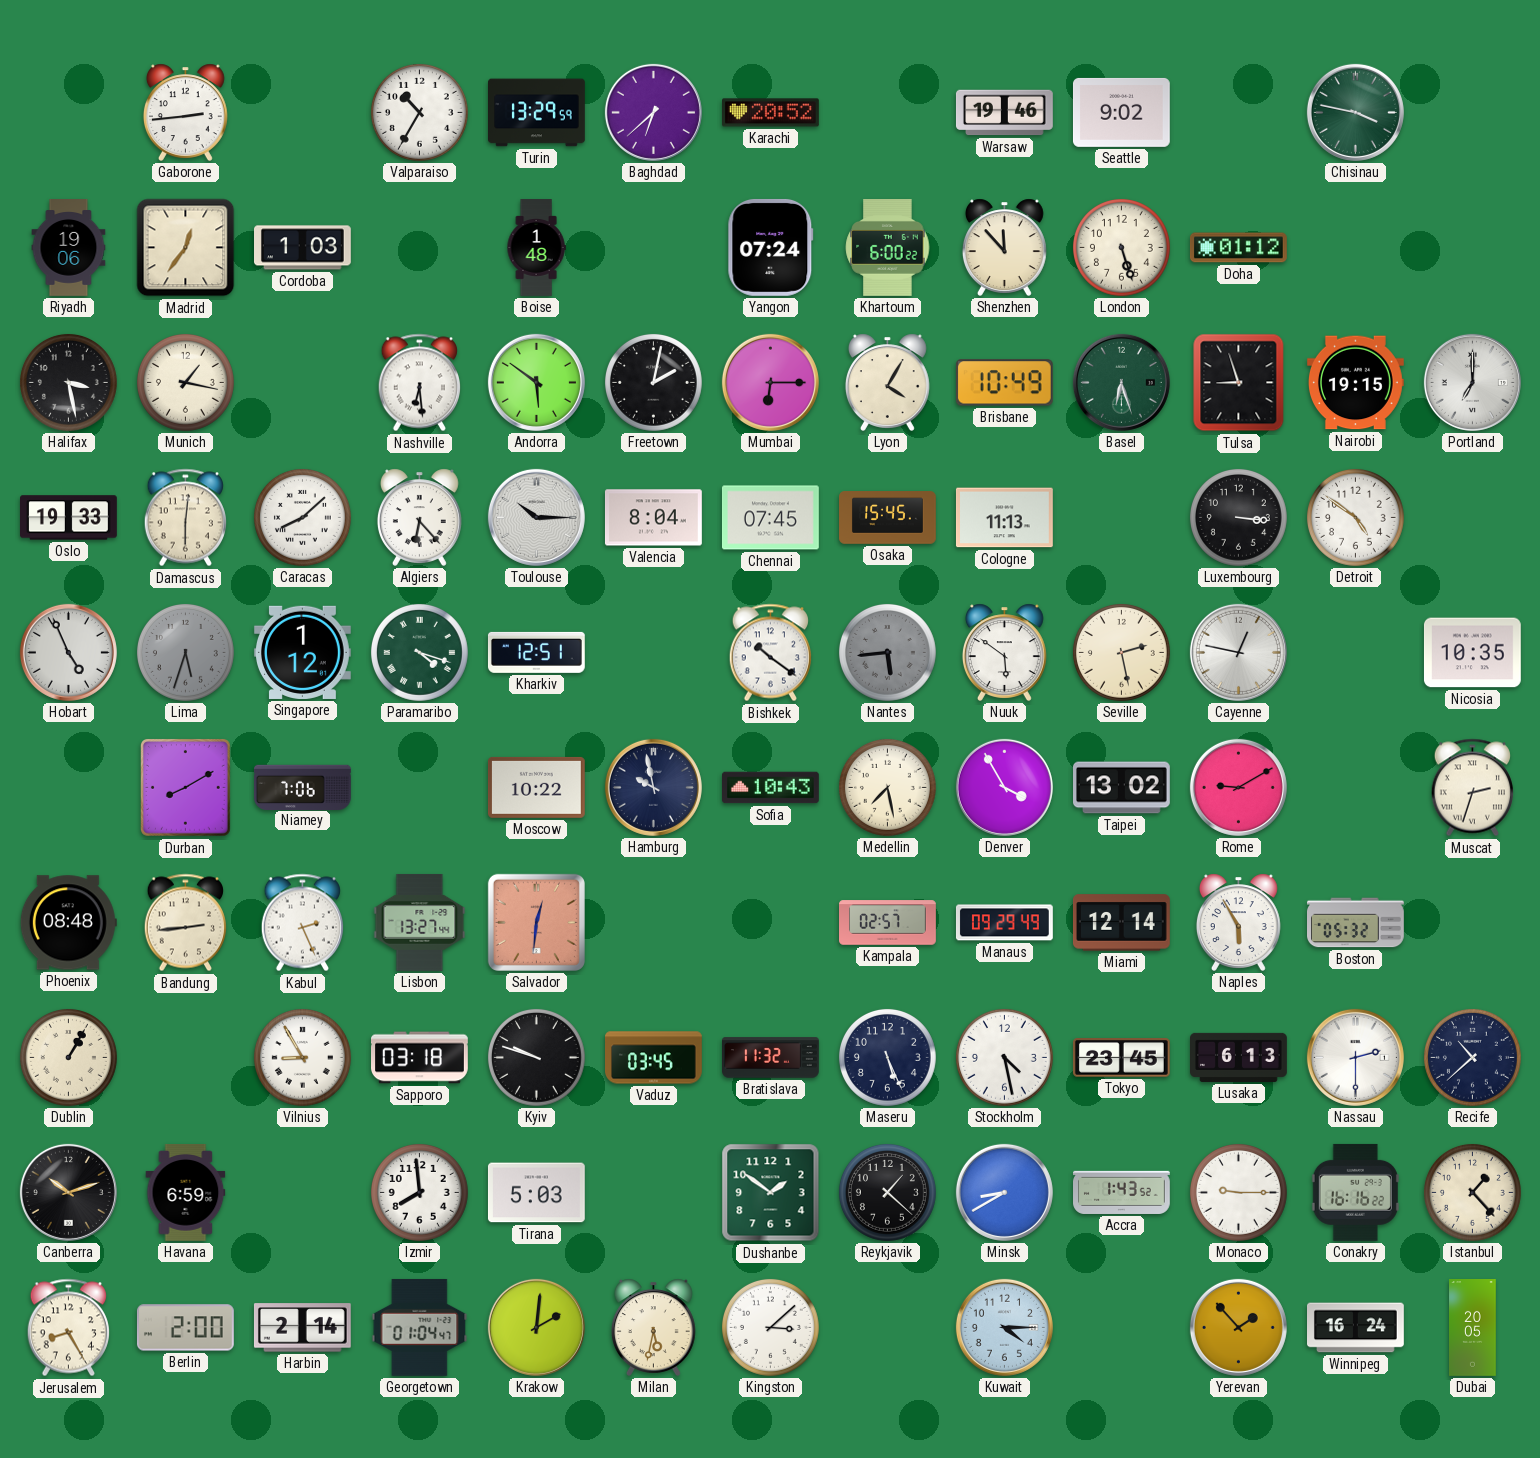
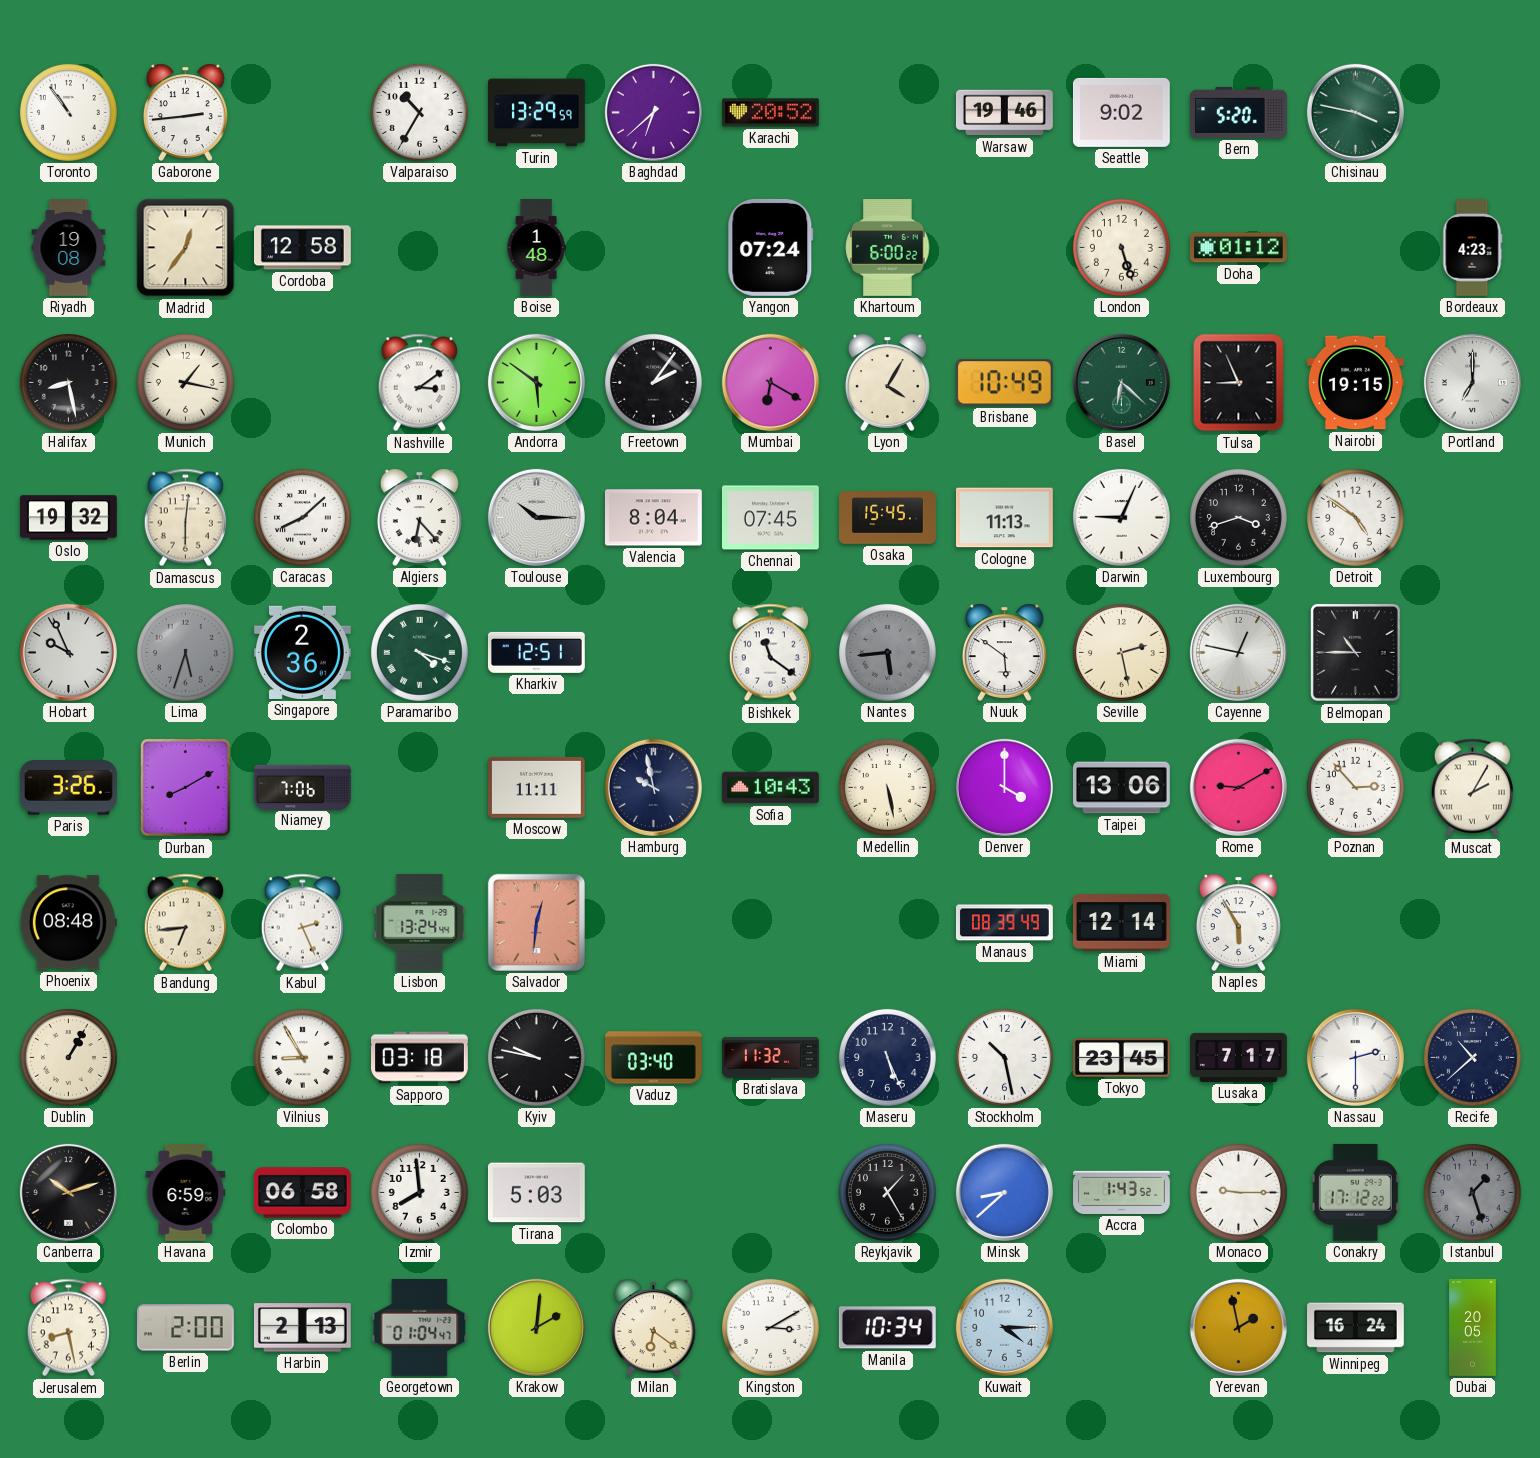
Toronto: none -> 10:54 (68, 112)
Bern: none -> 5:20 (1239, 112)
Riyadh: 19:06 -> 19:08 (69, 248)
Cordoba: 1:03 -> 12:58 (303, 248)
Shenzhen: 11:53 -> none (1004, 247)
Bordeaux: none -> 4:23 (1472, 248)
Halifax: 3:28 -> 8:28 (68, 382)
Nashville: 6:29 -> 3:09 (419, 383)
Freetown: 2:02 -> 2:06 (653, 382)
Mumbai: 6:15 -> 6:20 (770, 382)
Basel: 6:27 -> 6:22 (1121, 382)
Tulsa: 8:57 -> 8:56 (1239, 383)
Oslo: 19:33 -> 19:32 (69, 518)
Darwin: none -> 9:04 (1121, 517)
Luxembourg: 3:16 -> 3:42 (1238, 517)
Hobart: 4:56 -> 9:56 (68, 652)
Singapore: 1:12 -> 2:36 (302, 652)
Bishkek: 10:21 -> 11:21 (770, 653)
Belmopan: none -> 10:45 (1356, 653)
Nicosia: 10:35 -> none (1472, 653)
Paris: none -> 3:26 (68, 788)
Moscow: 10:22 -> 11:11 (536, 787)
Medellin: 7:28 -> 5:28 (887, 787)
Denver: 3:55 -> 4:00 (1004, 787)
Taipei: 13:02 -> 13:06 (1122, 788)
Poznan: none -> 2:53 (1355, 787)
Muscat: 2:33 -> 2:05 (1472, 788)
Bandung: 2:44 -> 6:44 (185, 923)
Lisbon: 13:27 -> 13:24 (420, 923)
Kampala: 02:57 -> none (888, 923)
Manaus: 09:29 -> 08:39 (1004, 923)
Boston: 05:32 -> none (1356, 923)
Kyiv: 9:48 -> 9:47 (536, 1057)
Vaduz: 03:45 -> 03:40 (654, 1058)
Stockholm: 4:28 -> 10:28 (1004, 1057)
Lusaka: 6:13 -> 7:17 (1239, 1057)
Colombo: none -> 06:58 (302, 1193)
Dushanbe: 1:51 -> none (771, 1193)
Reykjavik: 1:22 -> 1:25 (887, 1192)
Minsk: 8:40 -> 8:38 (1004, 1192)
Conakry: 16:16 -> 17:12 (1355, 1192)
Istanbul: 1:23 -> 1:27 (1472, 1192)
Istanbul dial: cream -> grey (1472, 1192)
Jerusalem: 8:25 -> 8:28 (68, 1328)
Harbin: 2:14 -> 2:13 (302, 1328)
Milan: 5:32 -> 6:21 (653, 1327)
Kingston: 3:08 -> 3:10 (770, 1327)
Manila: none -> 10:34 (887, 1328)
Yerevan: 1:53 -> 1:58 (1238, 1327)
